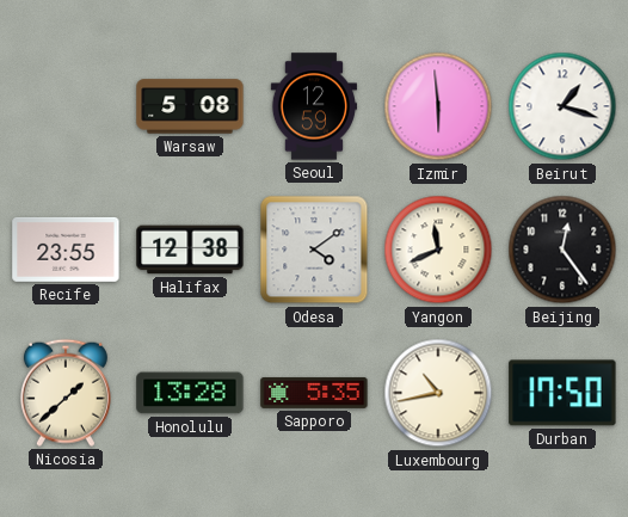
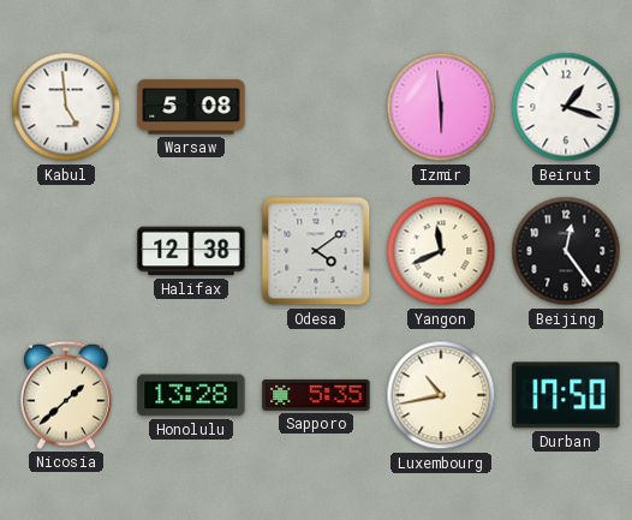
Kabul: none -> 4:59 (66, 107)
Seoul: 12:59 -> none (313, 106)
Recife: 23:55 -> none (66, 250)
